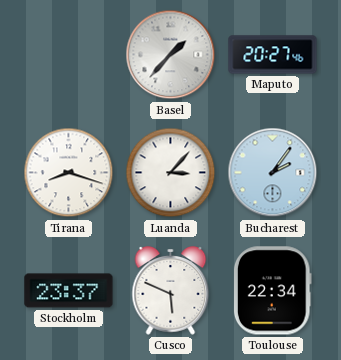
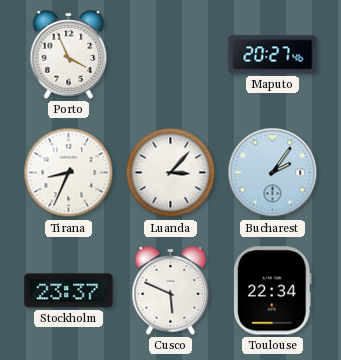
Porto: none -> 3:56 (69, 55)
Basel: 1:37 -> none (171, 55)
Tirana: 8:18 -> 8:34 (69, 173)
